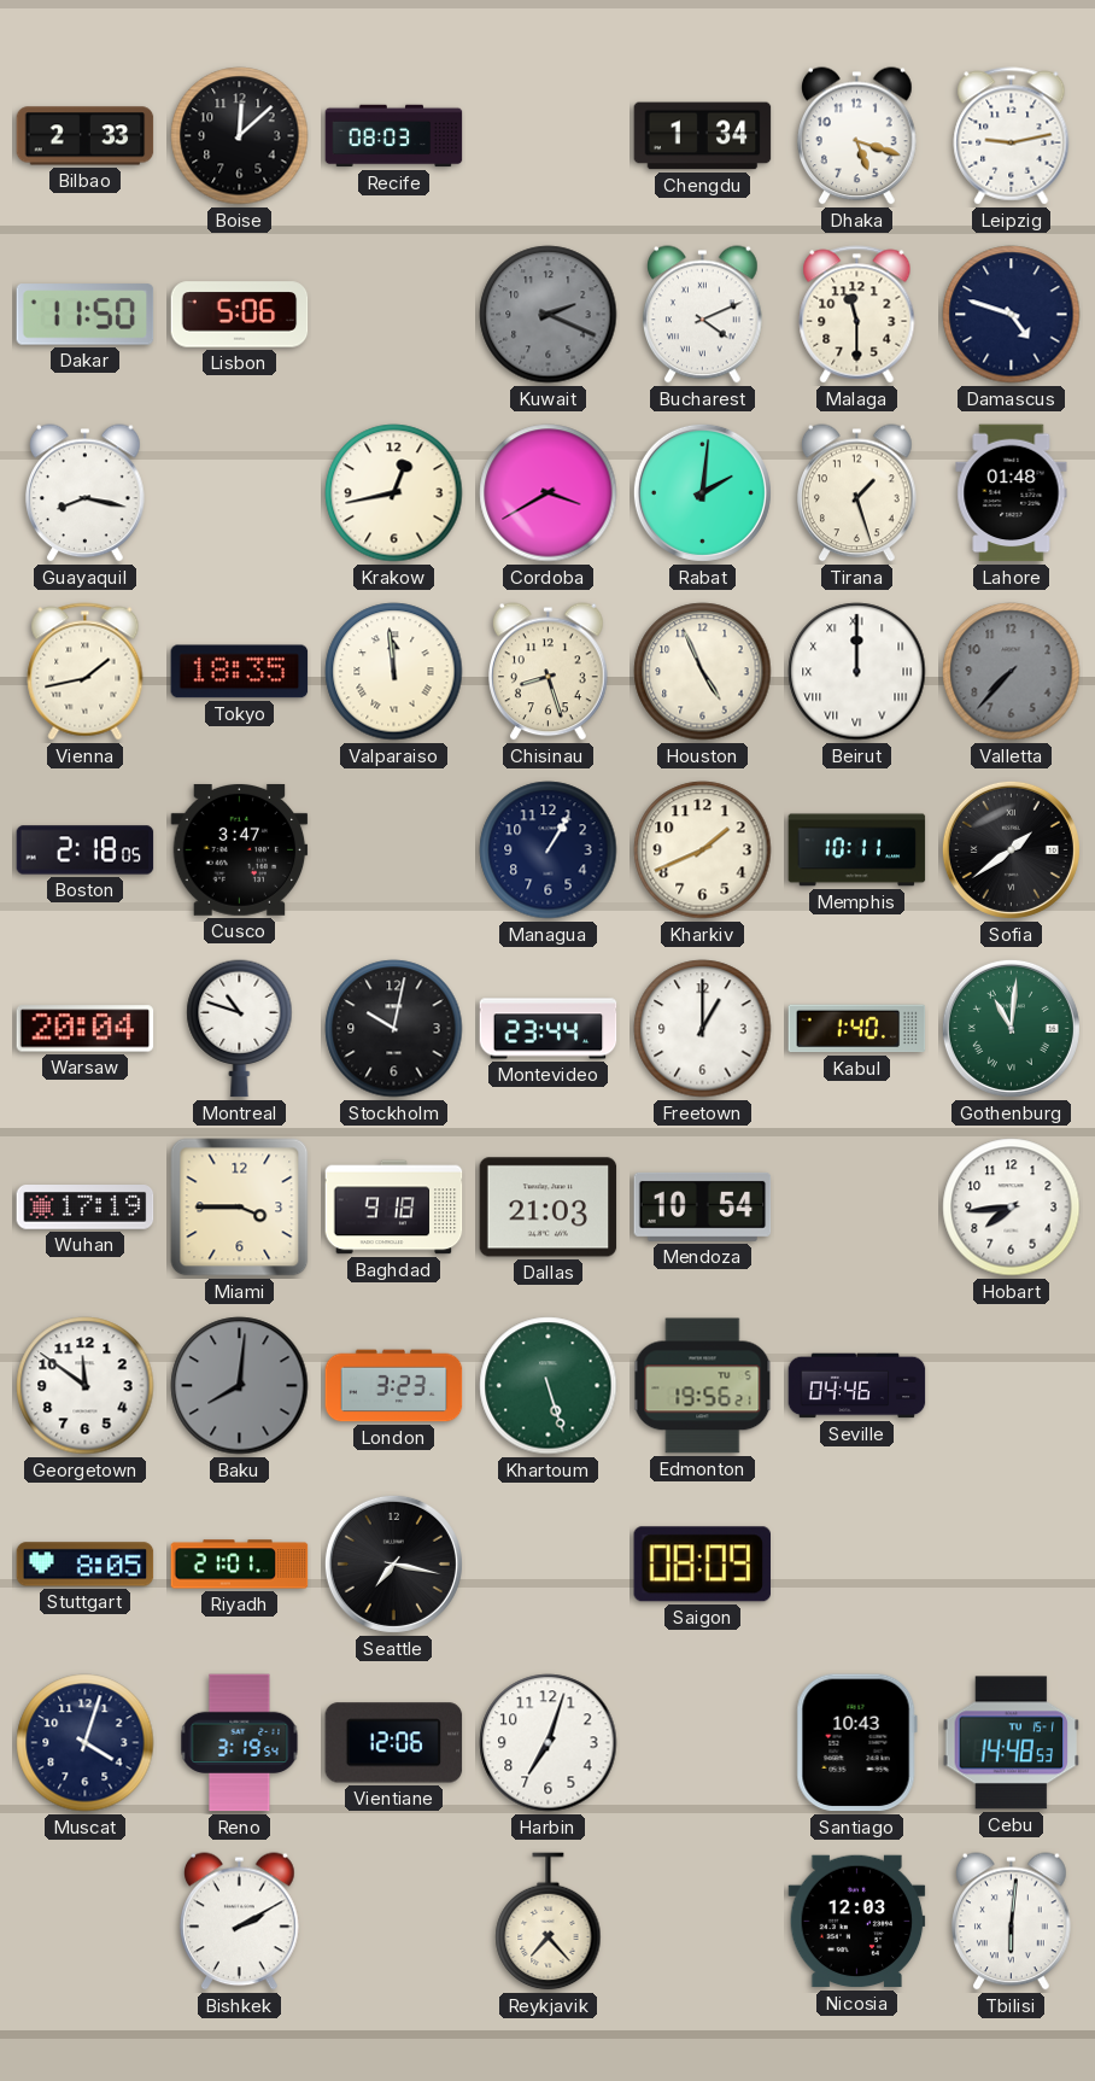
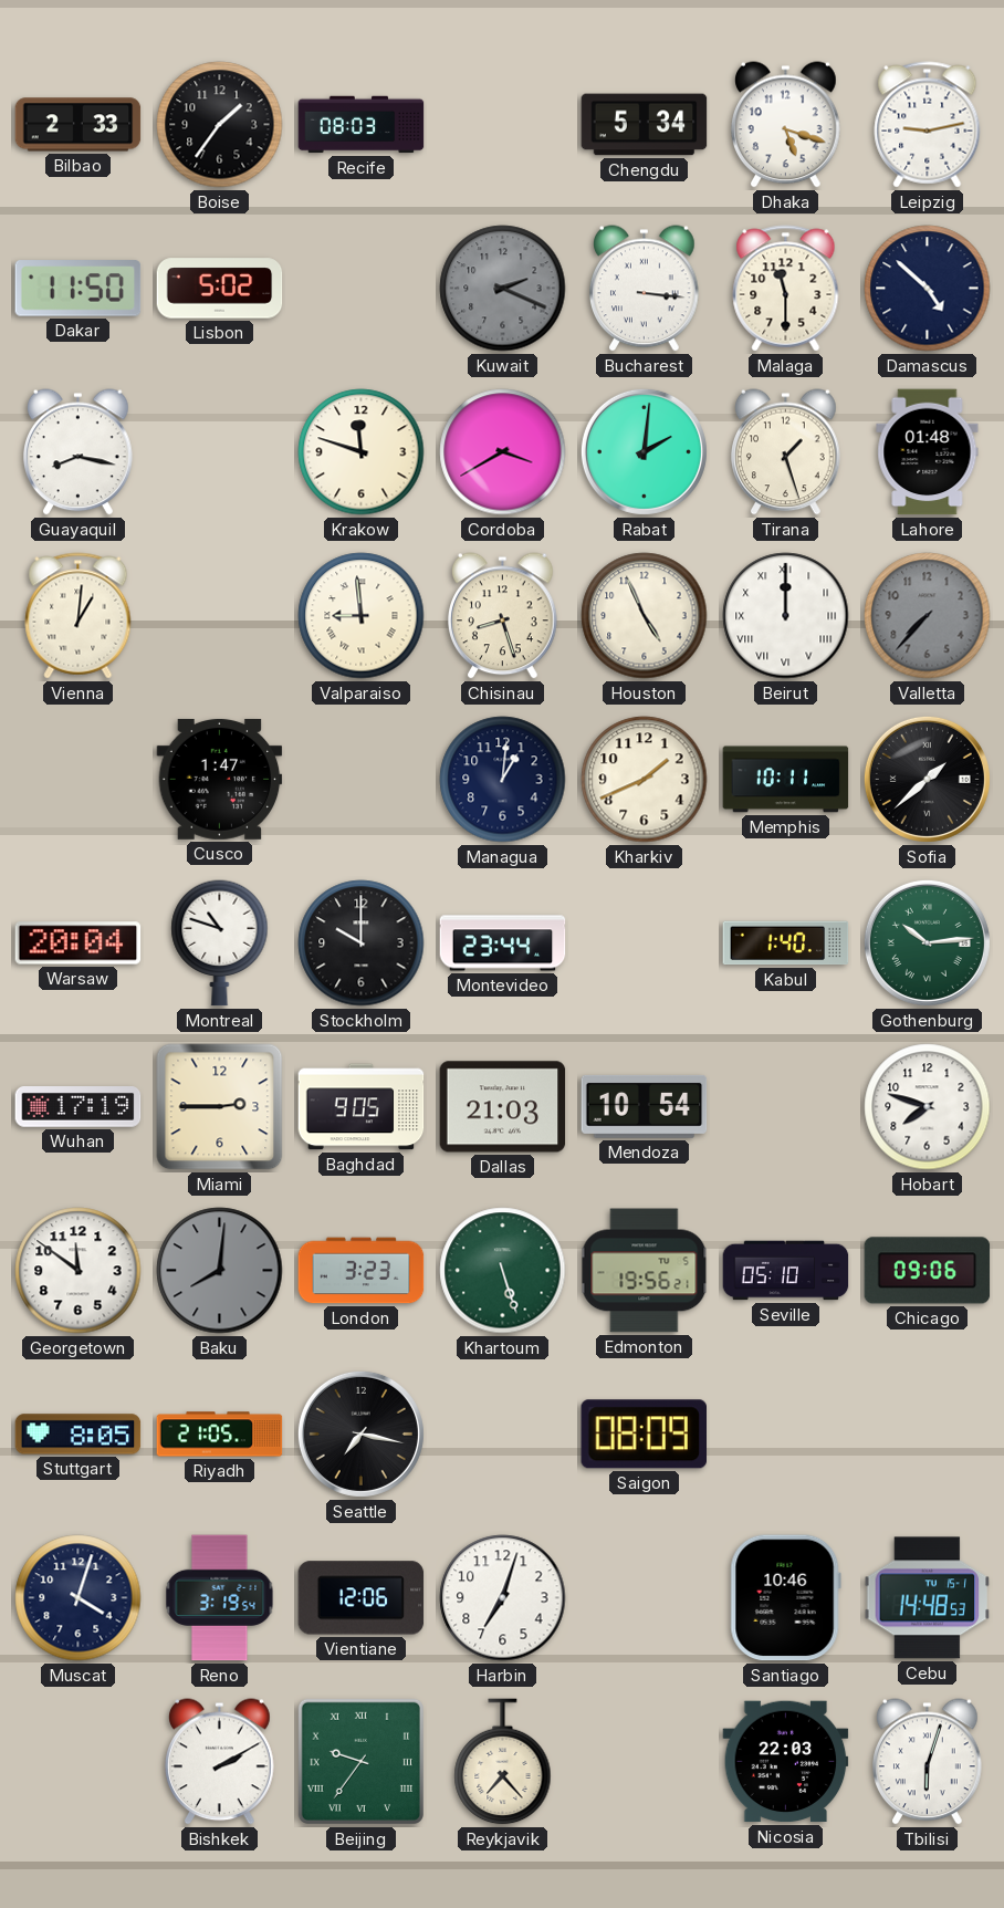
Boise: 12:08 -> 1:36 (220, 125)
Chengdu: 1:34 -> 5:34 (645, 125)
Lisbon: 5:06 -> 5:02 (220, 289)
Bucharest: 4:11 -> 3:16 (645, 289)
Damascus: 4:48 -> 4:52 (928, 289)
Krakow: 12:43 -> 11:48 (362, 452)
Vienna: 1:43 -> 1:01 (79, 616)
Tokyo: 18:35 -> none (240, 672)
Valparaiso: 11:59 -> 8:59 (362, 616)
Boston: 2:18 -> none (86, 850)
Cusco: 3:47 -> 1:47 (220, 779)
Managua: 1:05 -> 1:01 (503, 780)
Sofia: 1:39 -> 1:38 (927, 779)
Stockholm: 10:02 -> 10:00 (362, 943)
Freetown: 1:00 -> none (703, 1029)
Gothenburg: 11:01 -> 10:14 (927, 942)
Miami: 3:45 -> 2:45 (220, 1107)
Baghdad: 9:18 -> 9:05 (362, 1107)
Hobart: 7:44 -> 7:48 (928, 1107)
Seville: 04:46 -> 05:10 (786, 1271)
Chicago: none -> 09:06 (928, 1271)
Riyadh: 21:01 -> 21:05 (220, 1435)
Santiago: 10:43 -> 10:46 (785, 1598)
Beijing: none -> 9:36 (360, 1761)
Nicosia: 12:03 -> 22:03 (786, 1762)
Tbilisi: 6:01 -> 6:03 (928, 1762)
